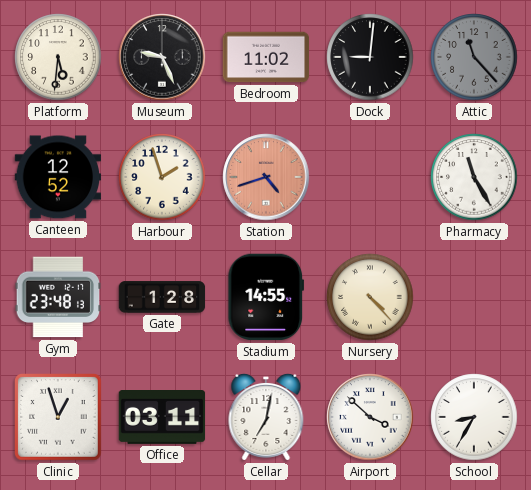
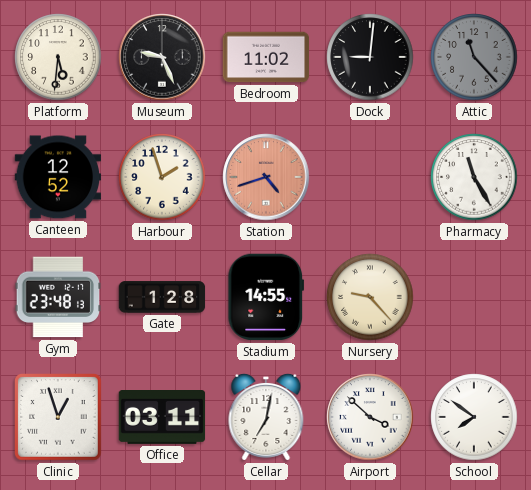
Nursery: 4:23 -> 9:23 (370, 297)
School: 8:35 -> 7:51 (474, 417)
